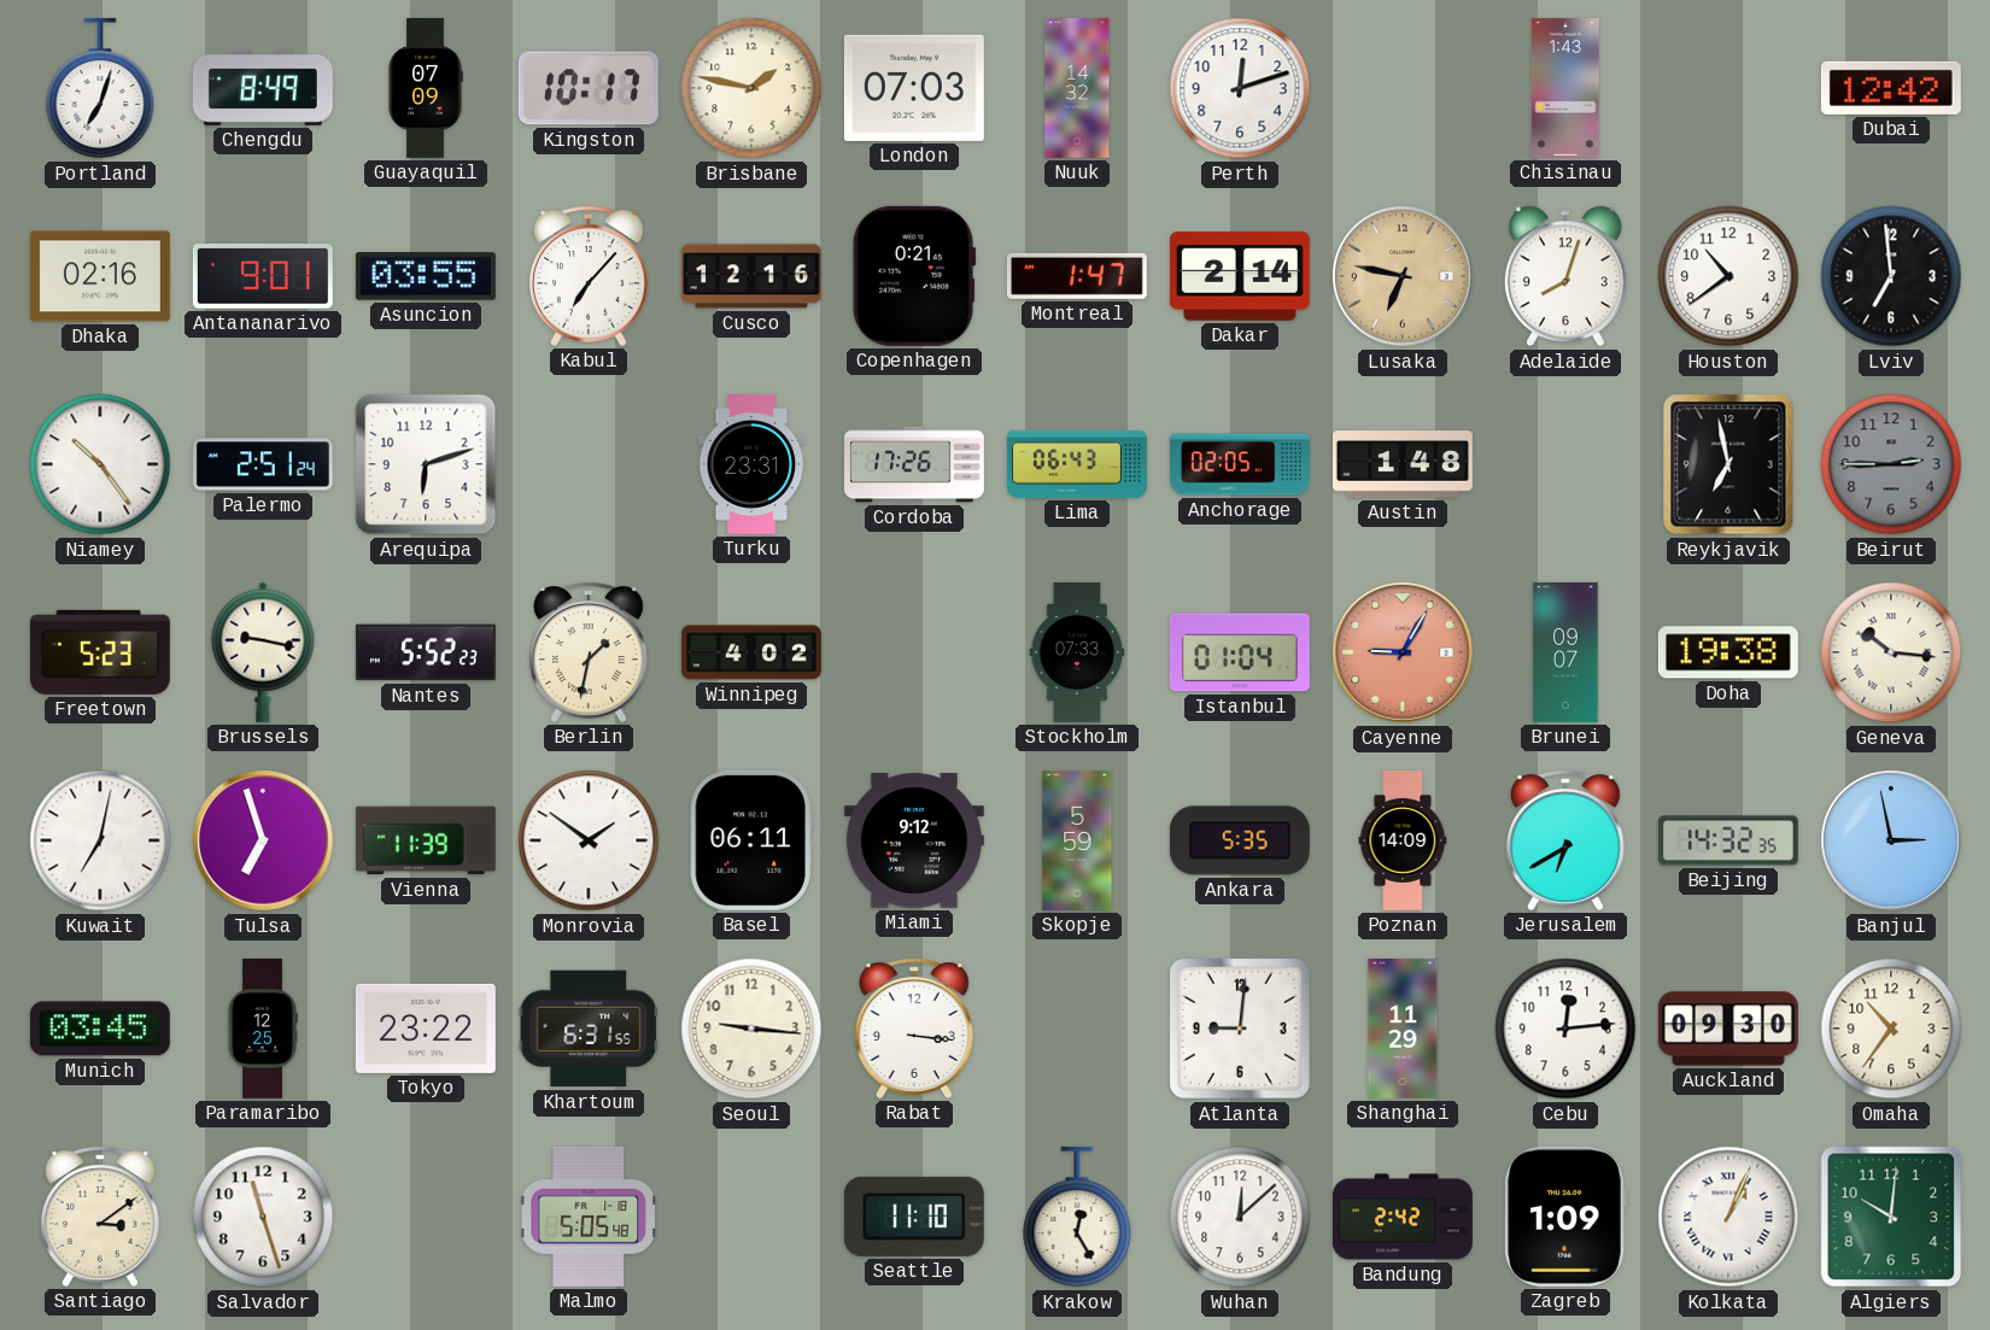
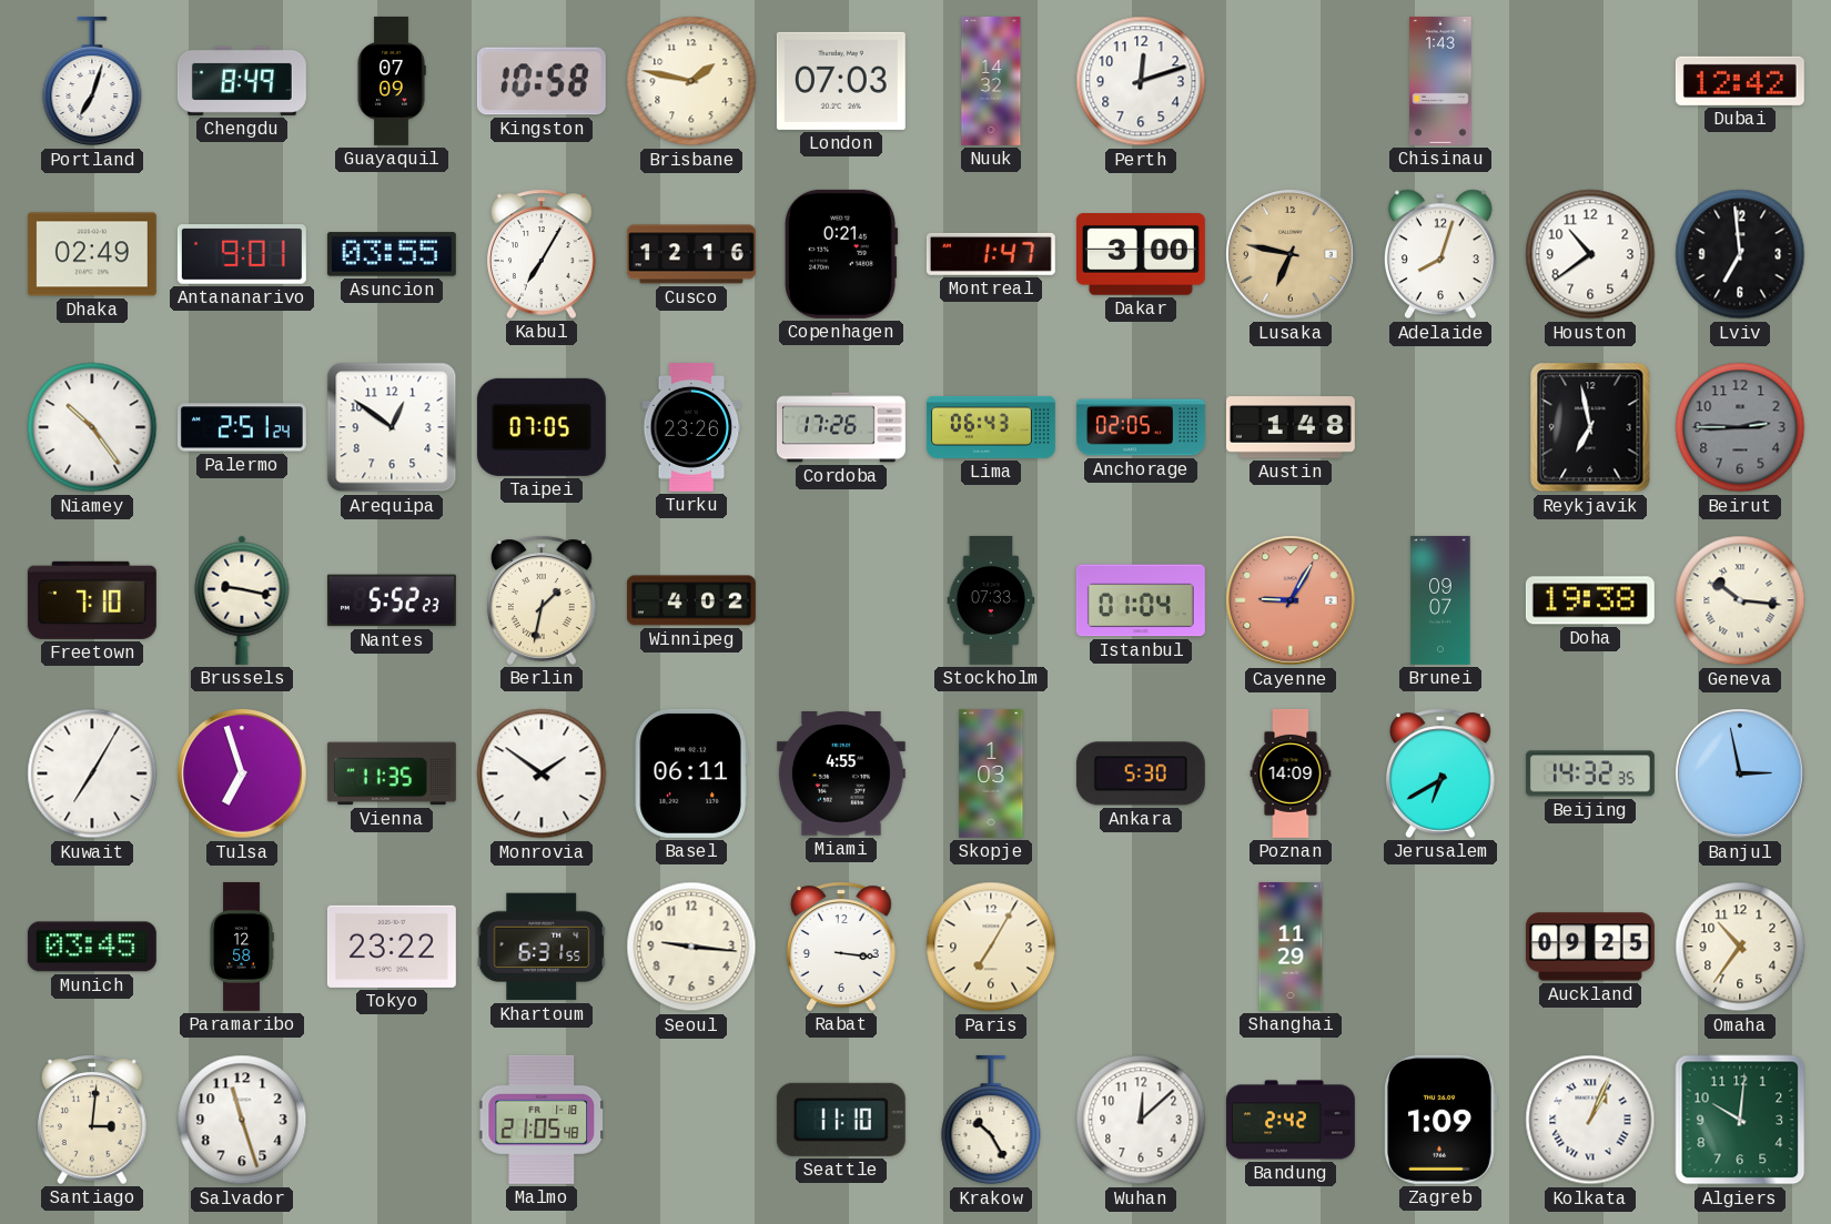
Kingston: 10:17 -> 10:58 (542, 81)
Dhaka: 02:16 -> 02:49 (92, 254)
Kabul: 7:07 -> 7:05 (543, 254)
Dakar: 2:14 -> 3:00 (1141, 254)
Arequipa: 6:12 -> 12:51 (392, 427)
Taipei: none -> 07:05 (542, 427)
Turku: 23:31 -> 23:26 (691, 427)
Freetown: 5:23 -> 7:10 (92, 600)
Kuwait: 7:02 -> 7:05 (92, 773)
Vienna: 11:39 -> 11:35 (392, 773)
Miami: 9:12 -> 4:55 (841, 775)
Skopje: 5:59 -> 1:03 (991, 773)
Ankara: 5:35 -> 5:30 (1141, 773)
Paramaribo: 12:25 -> 12:58 (242, 947)
Paris: none -> 7:05 (991, 947)
Atlanta: 9:01 -> none (1240, 1029)
Cebu: 12:14 -> none (1565, 1029)
Auckland: 09:30 -> 09:25 (1590, 947)
Santiago: 3:09 -> 3:01 (93, 1120)
Malmo: 5:05 -> 21:05 (542, 1120)
Krakow: 12:25 -> 10:25 (991, 1120)
